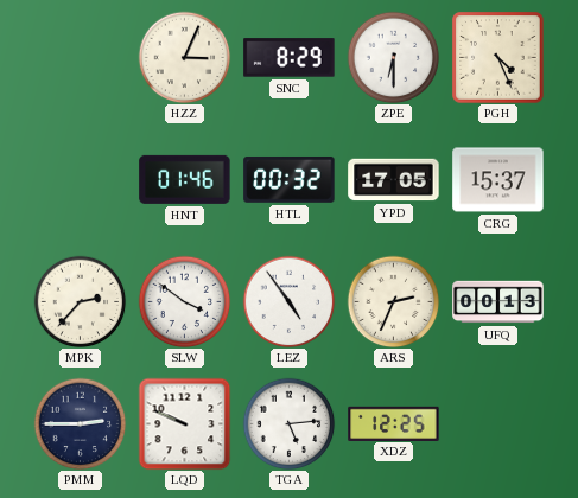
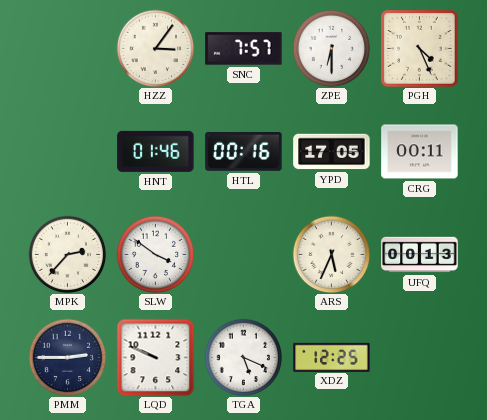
HZZ: 3:04 -> 3:06 (155, 48)
SNC: 8:29 -> 7:57 (244, 49)
HTL: 00:32 -> 00:16 (244, 151)
CRG: 15:37 -> 00:11 (420, 152)
LEZ: 4:54 -> none (288, 301)
ARS: 2:34 -> 5:34 (331, 254)
TGA: 5:14 -> 5:19 (243, 357)
